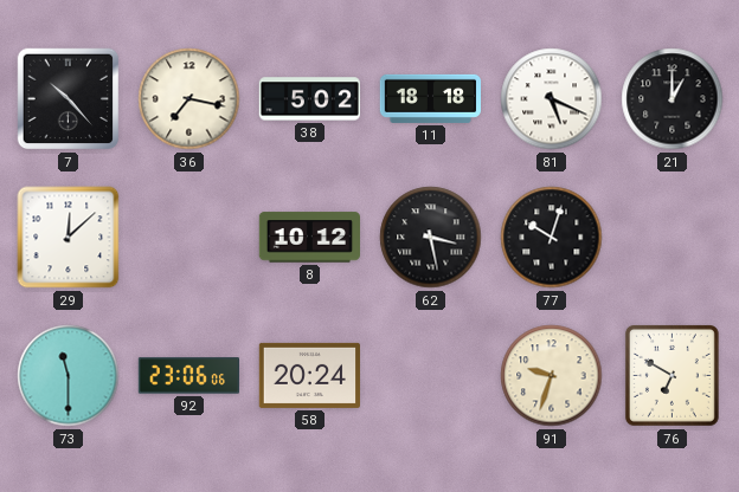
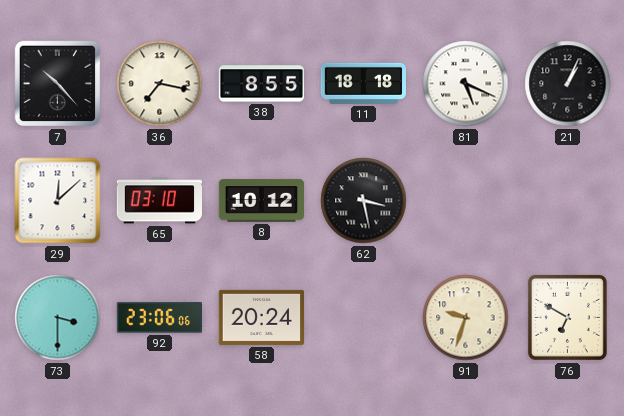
38: 5:02 -> 8:55 (261, 84)
21: 1:00 -> 1:04 (568, 84)
65: none -> 03:10 (159, 201)
77: 10:03 -> none (552, 238)
73: 11:30 -> 3:30 (58, 318)
